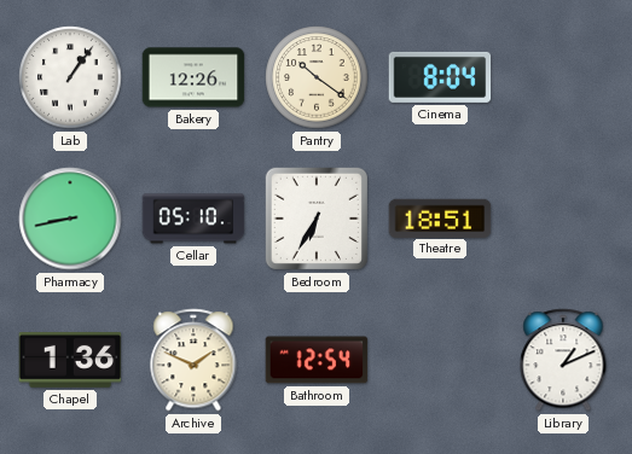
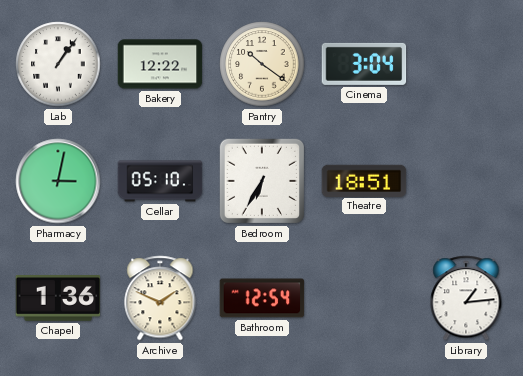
Bakery: 12:26 -> 12:22 (160, 64)
Cinema: 8:04 -> 3:04 (364, 64)
Pharmacy: 8:43 -> 3:02 (58, 181)
Library: 1:11 -> 1:14 (466, 298)
